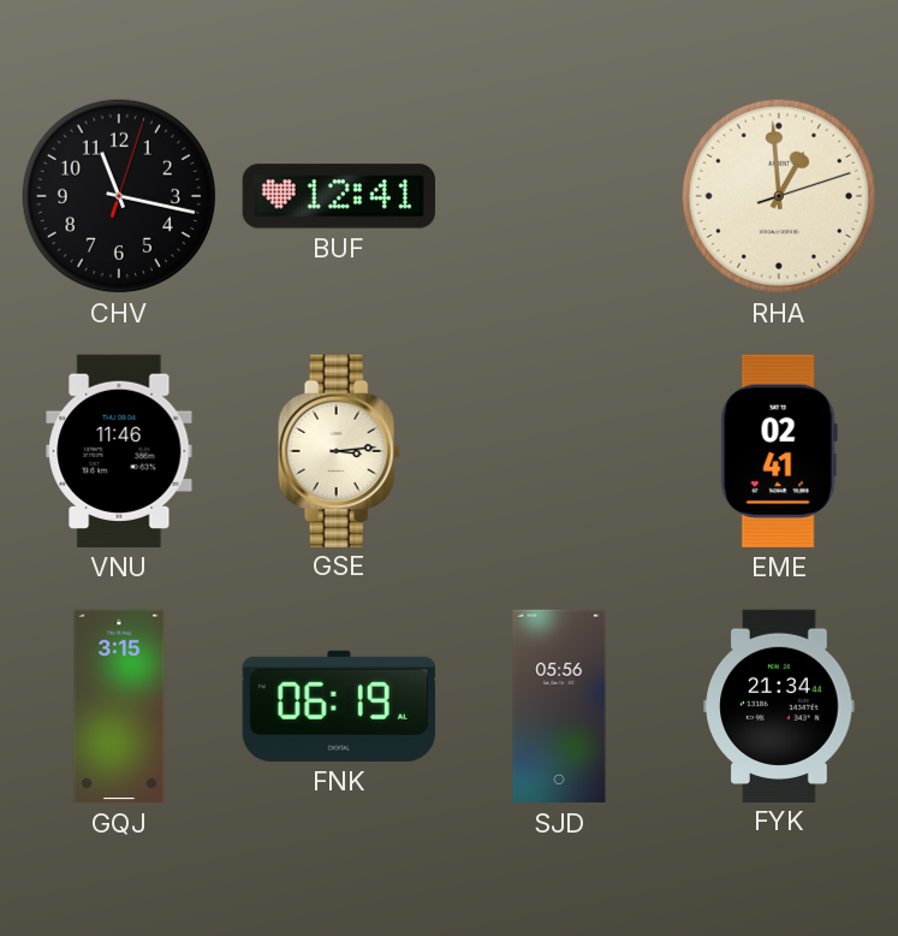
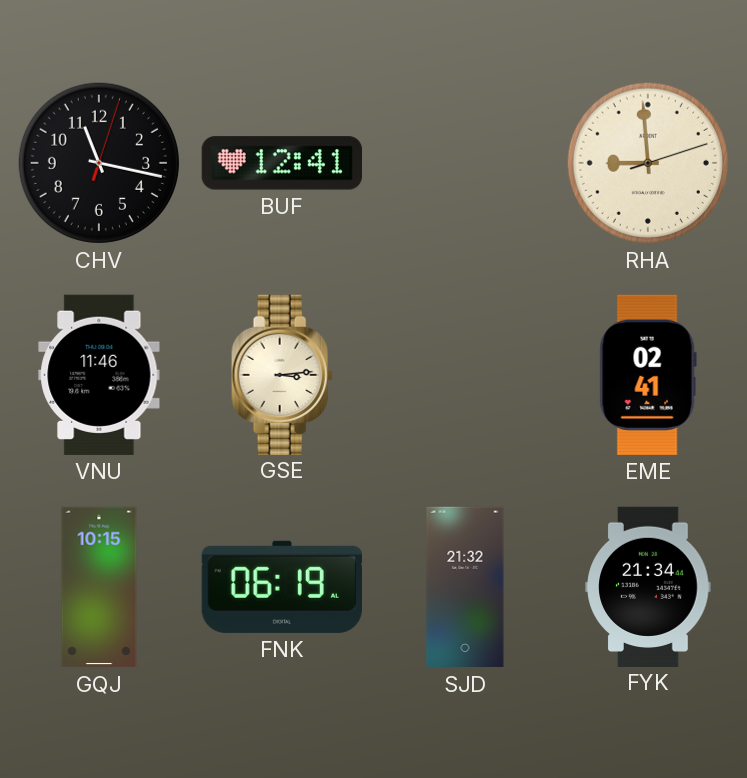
RHA: 12:59 -> 8:59 (648, 163)
GQJ: 3:15 -> 10:15 (99, 587)
SJD: 05:56 -> 21:32 (465, 587)
